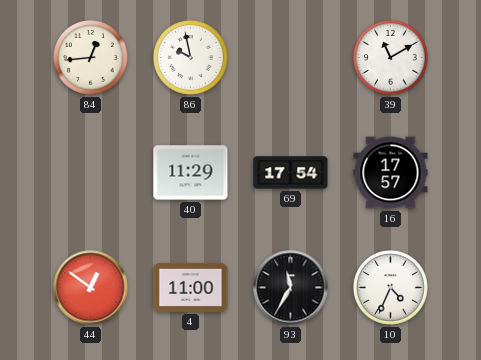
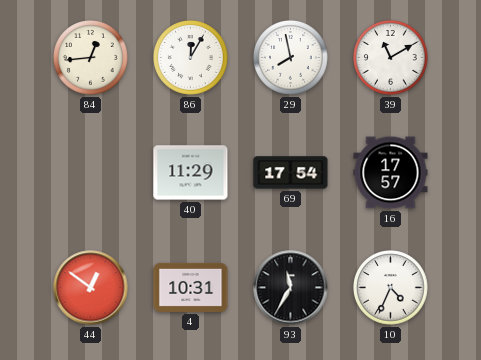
86: 9:58 -> 12:05 (191, 58)
29: none -> 7:58 (291, 58)
4: 11:00 -> 10:31 (191, 287)
